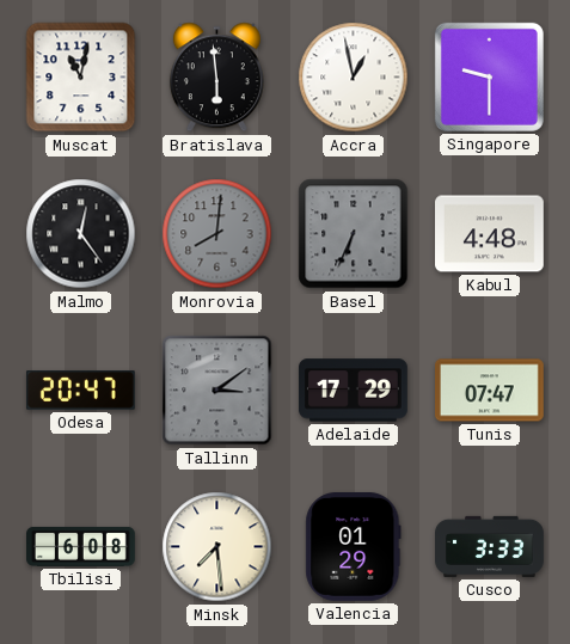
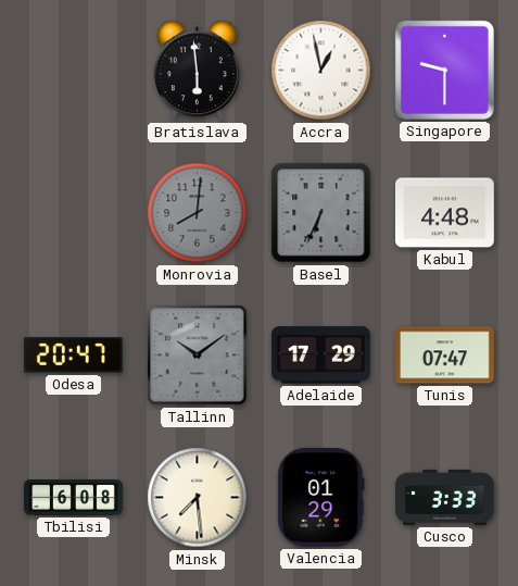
Muscat: 11:02 -> none (81, 78)
Malmo: 12:24 -> none (81, 234)
Tallinn: 3:09 -> 10:09 (198, 356)
